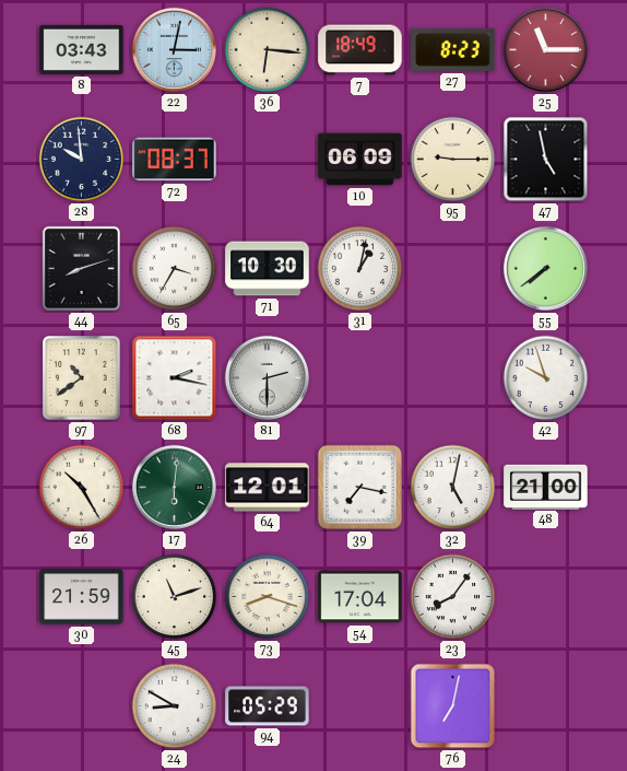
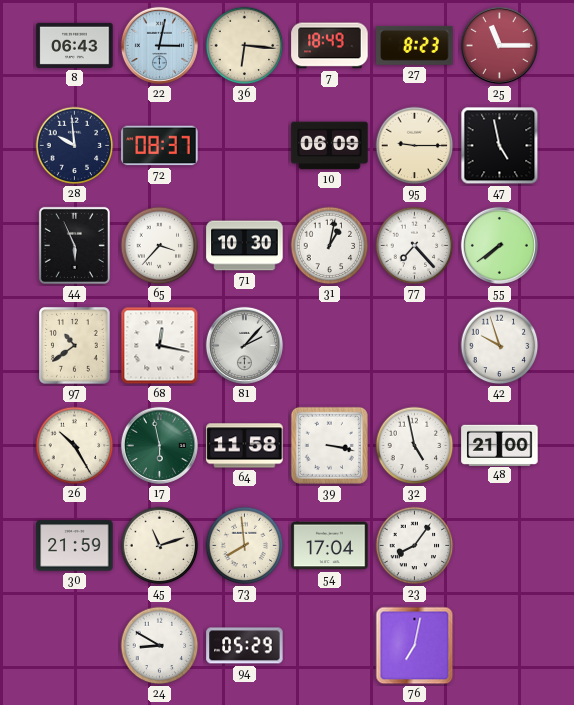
8: 03:43 -> 06:43 (75, 45)
44: 8:12 -> 5:56 (74, 245)
65: 3:35 -> 3:37 (160, 246)
77: none -> 7:23 (415, 246)
68: 2:17 -> 12:17 (160, 346)
81: 2:30 -> 2:07 (244, 345)
17: 6:01 -> 5:58 (159, 445)
64: 12:01 -> 11:58 (245, 446)
39: 7:17 -> 3:17 (329, 445)
32: 5:02 -> 4:58 (415, 446)
73: 8:18 -> 7:59 (245, 546)
